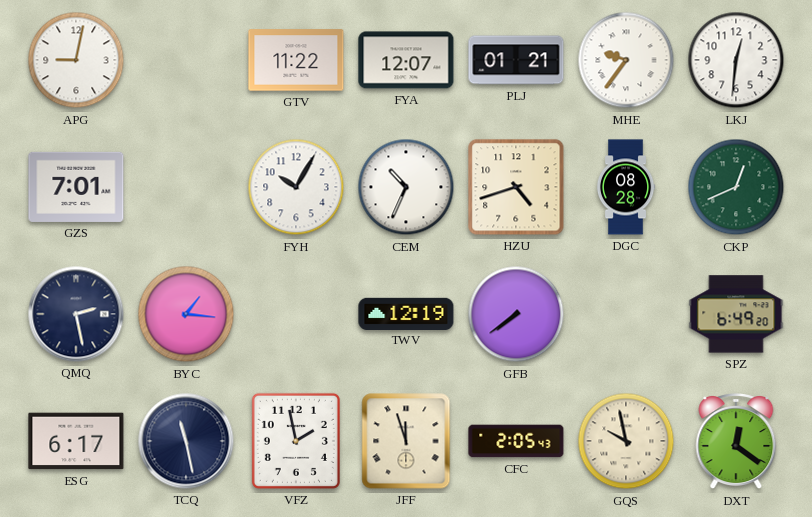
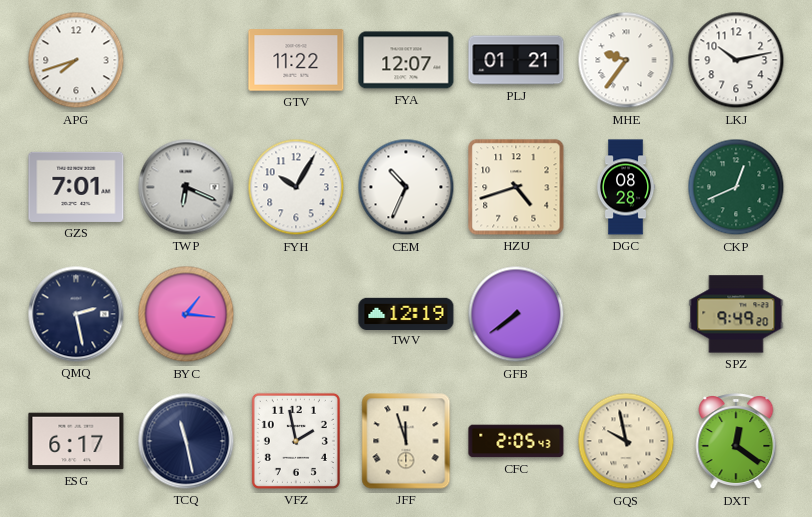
APG: 9:02 -> 7:42 (76, 60)
LKJ: 12:31 -> 10:13 (736, 60)
TWP: none -> 6:19 (186, 187)
SPZ: 6:49 -> 9:49 (736, 314)
